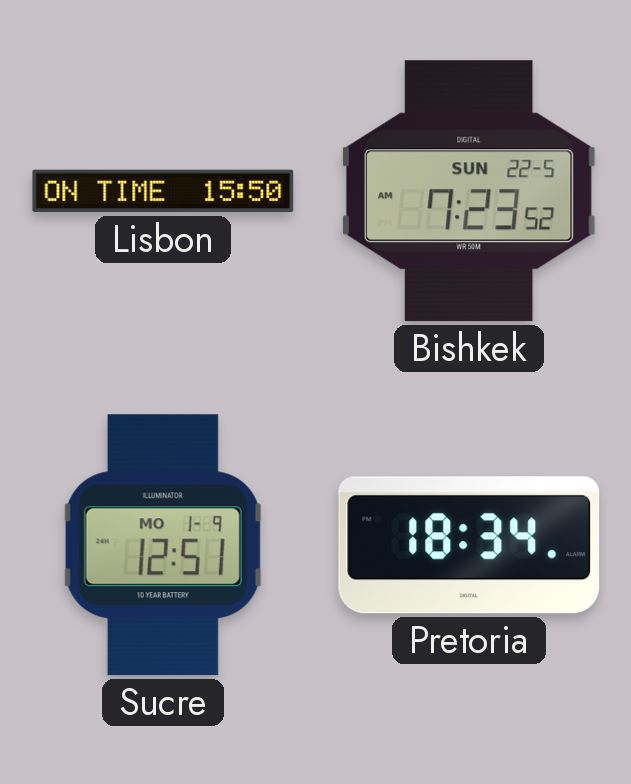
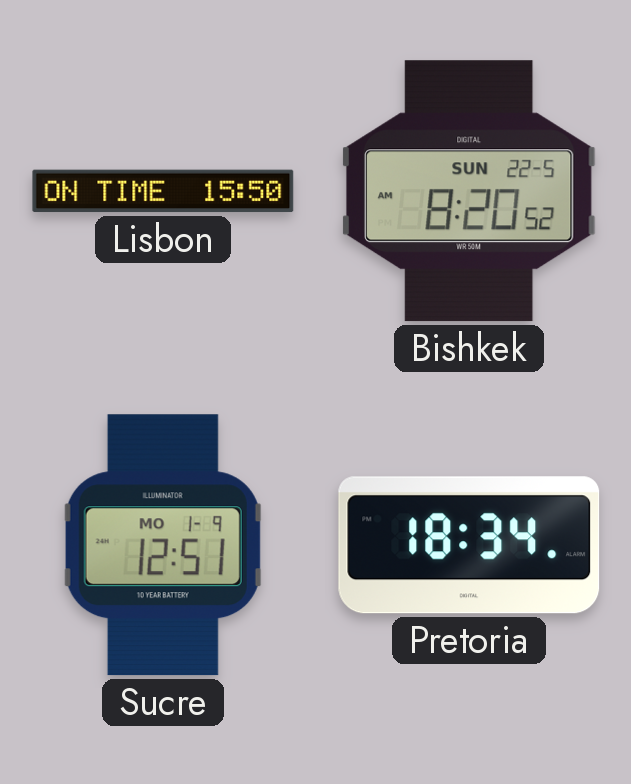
Bishkek: 7:23 -> 8:20 (469, 191)
